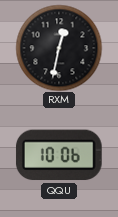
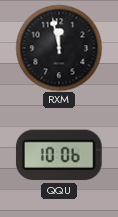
RXM: 12:32 -> 11:58 (59, 48)
